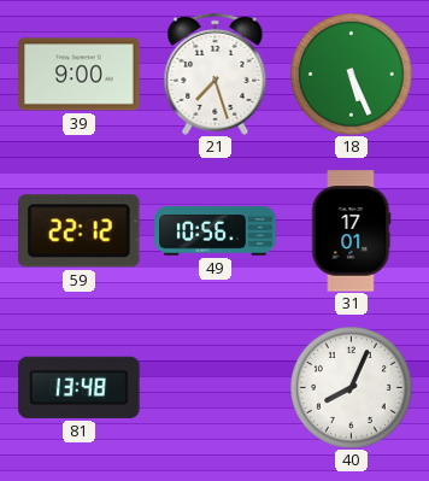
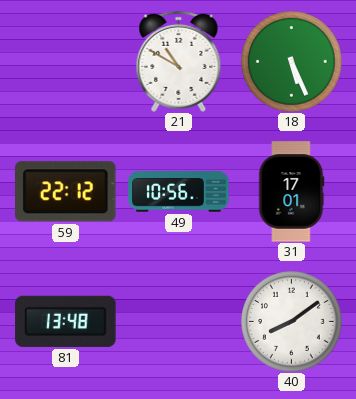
39: 9:00 -> none (80, 75)
21: 7:27 -> 10:50 (179, 61)
40: 8:04 -> 8:09 (292, 322)
